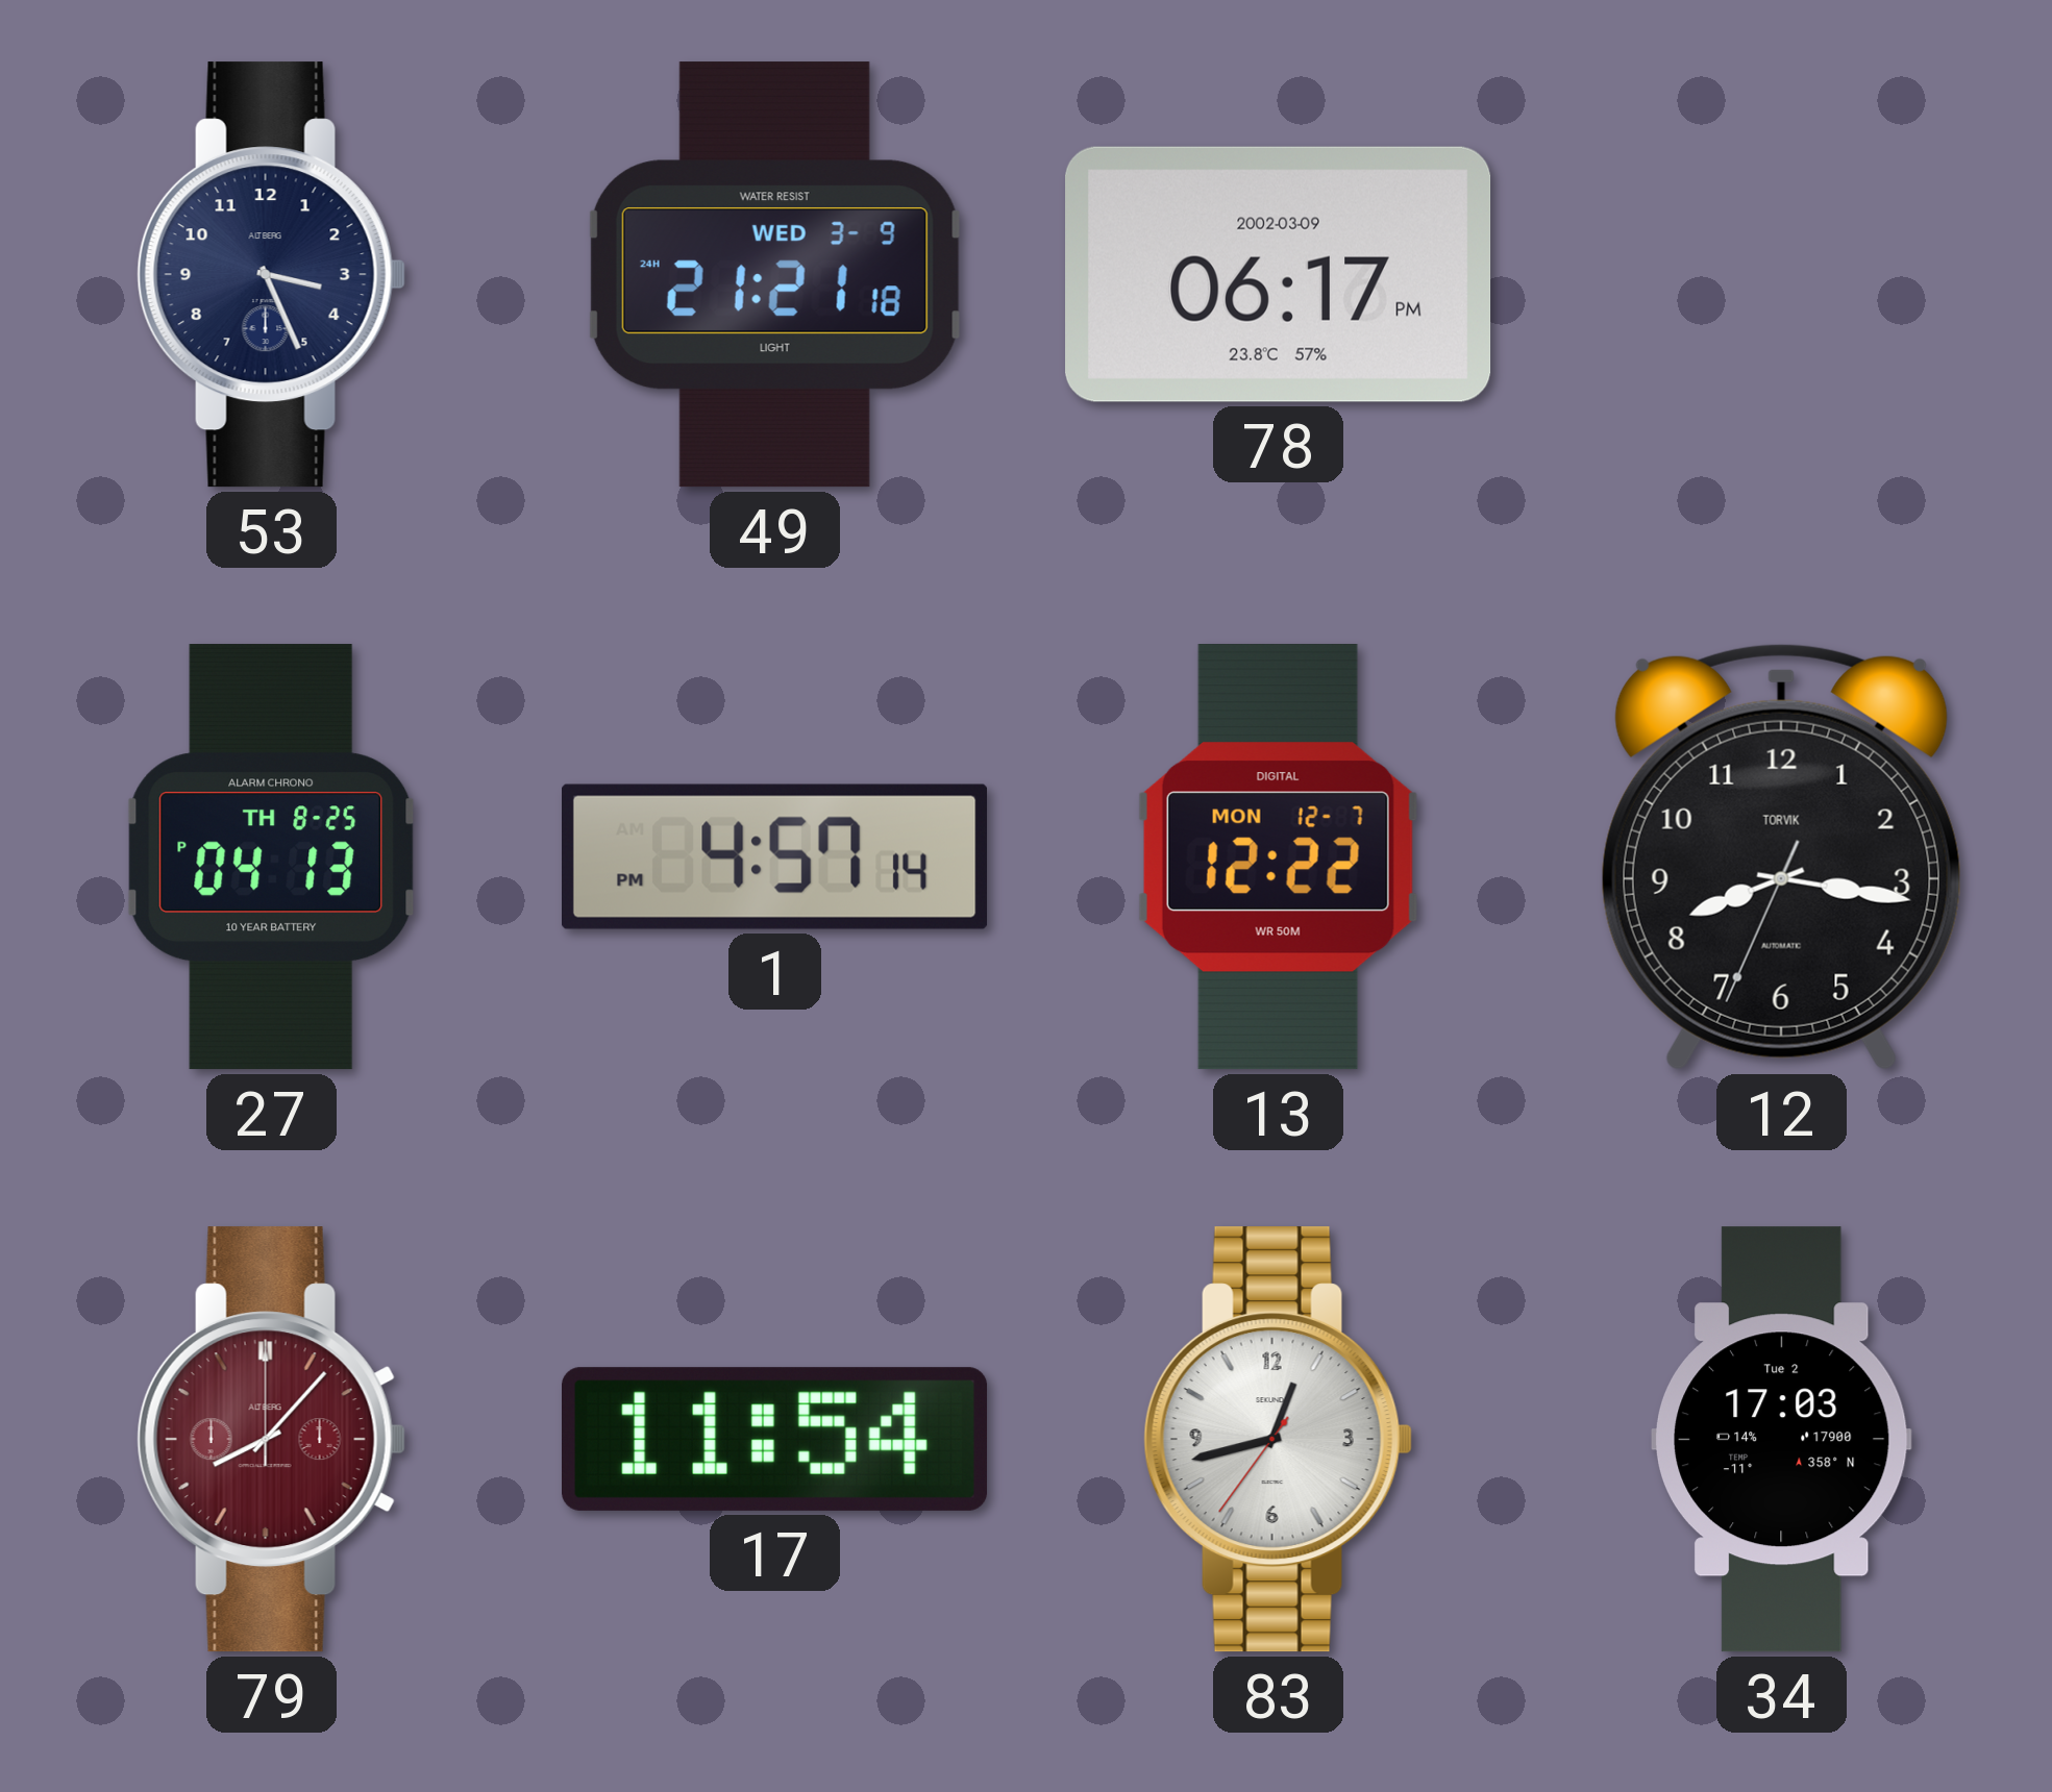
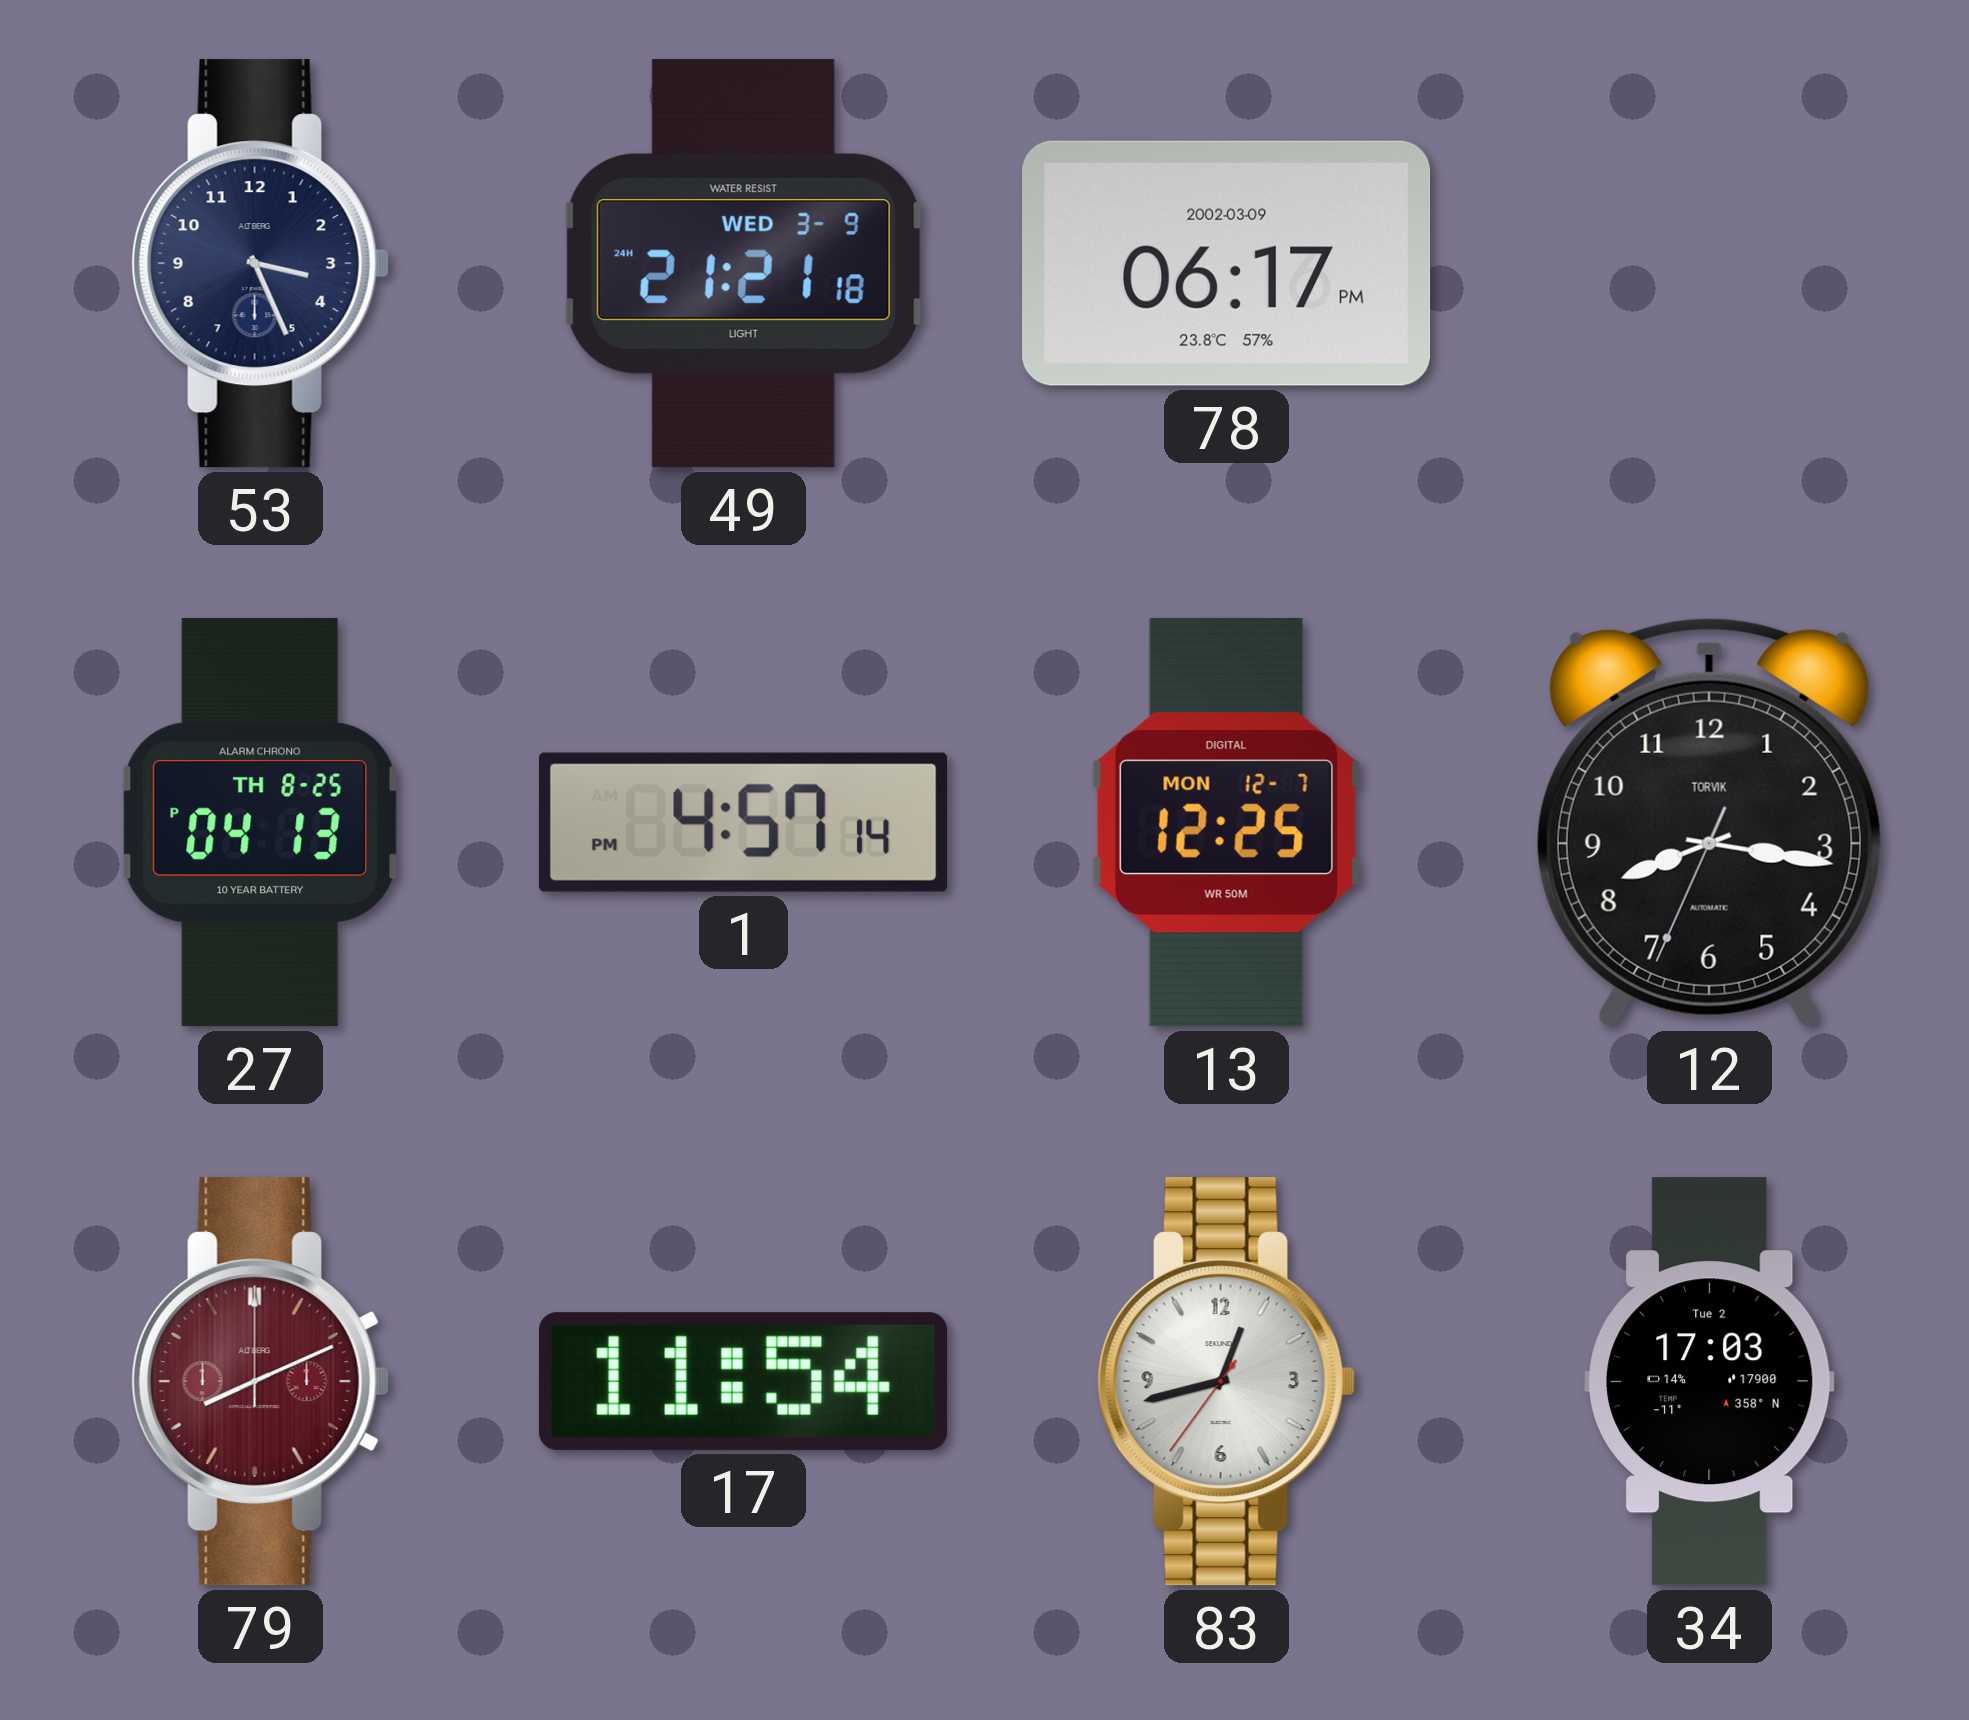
13: 12:22 -> 12:25 (1226, 823)
79: 8:07 -> 8:11 (260, 1382)
